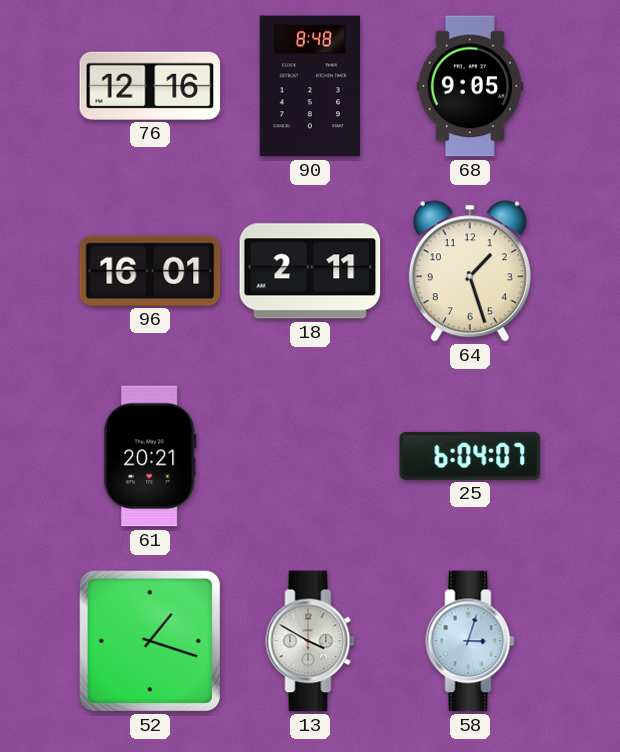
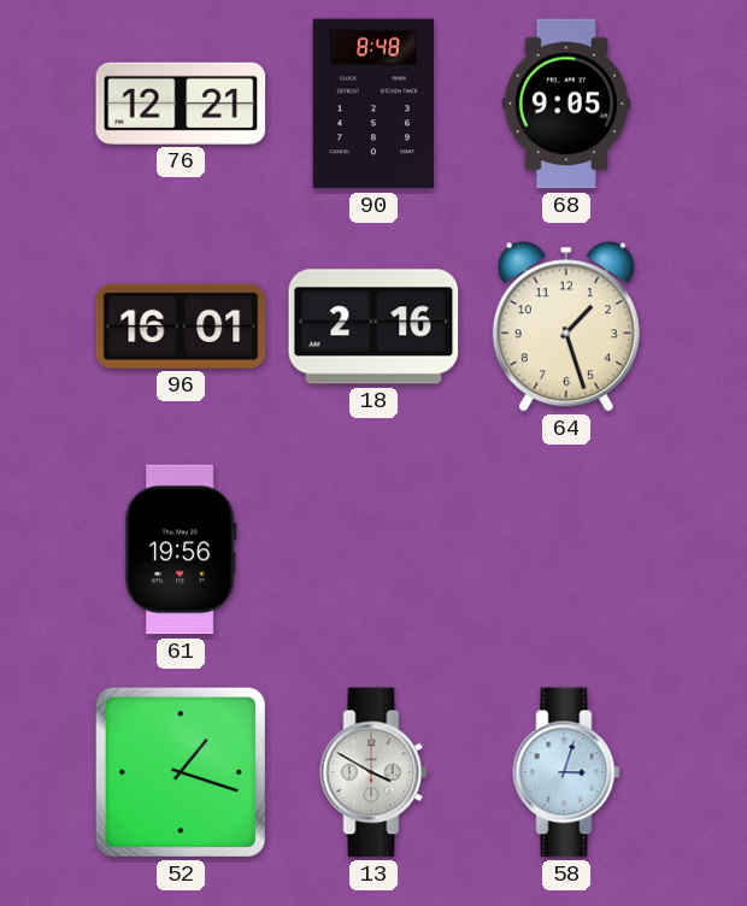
76: 12:16 -> 12:21 (181, 104)
18: 2:11 -> 2:16 (373, 326)
61: 20:21 -> 19:56 (181, 549)
25: 6:04 -> none (470, 456)
